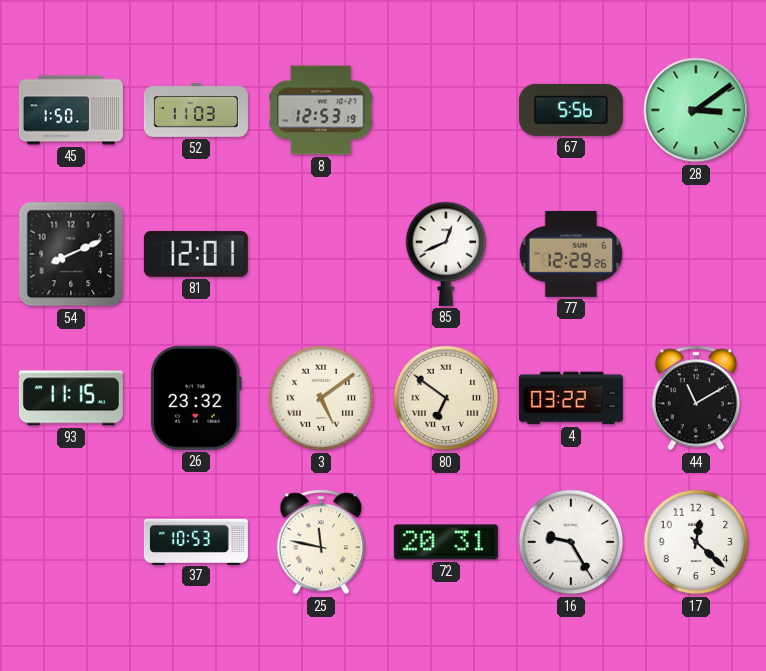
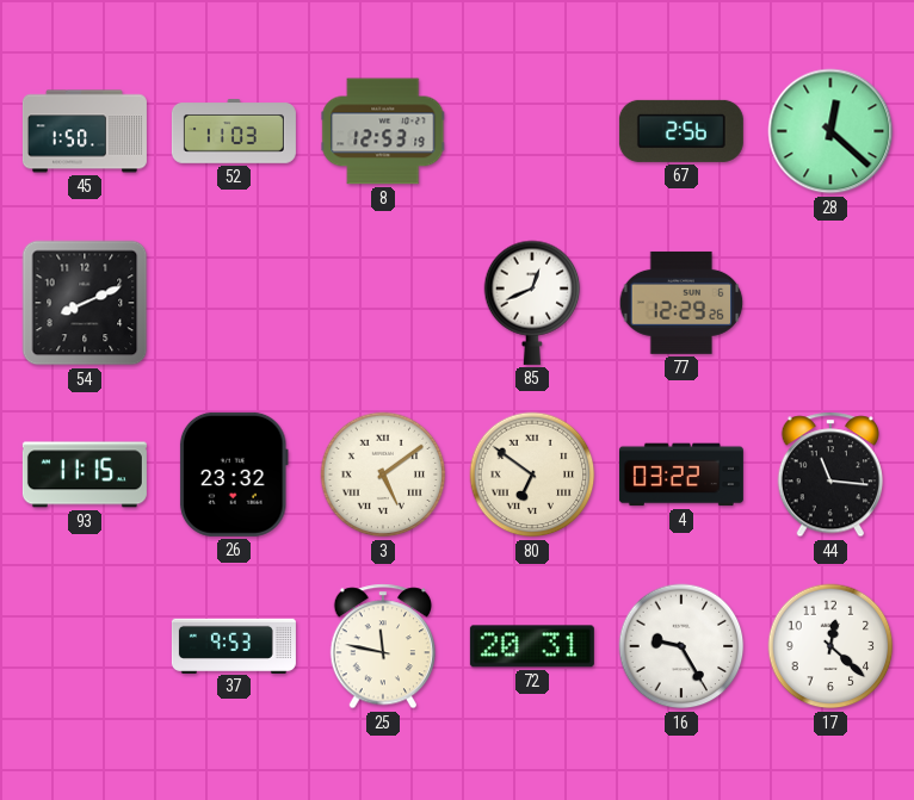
67: 5:56 -> 2:56 (681, 131)
28: 3:09 -> 12:22 (830, 131)
81: 12:01 -> none (196, 254)
44: 11:10 -> 11:16 (830, 475)
37: 10:53 -> 9:53 (234, 645)
